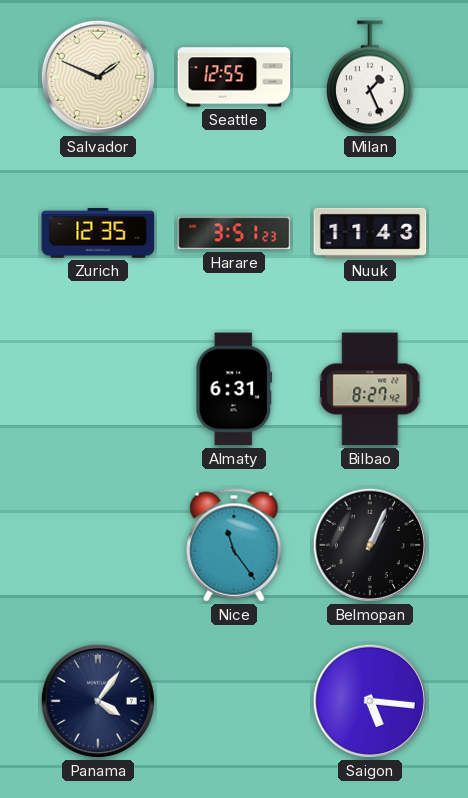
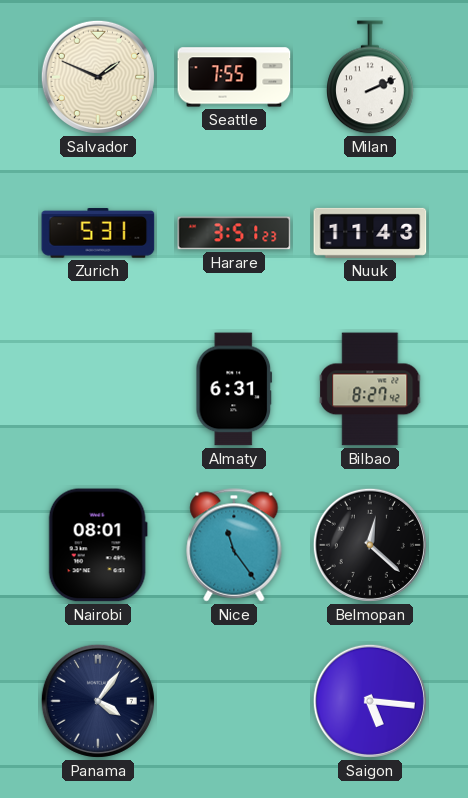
Seattle: 12:55 -> 7:55 (234, 77)
Milan: 1:26 -> 2:11 (370, 77)
Zurich: 12:35 -> 5:31 (98, 233)
Nairobi: none -> 08:01 (98, 545)
Belmopan: 1:04 -> 12:22 (370, 545)
